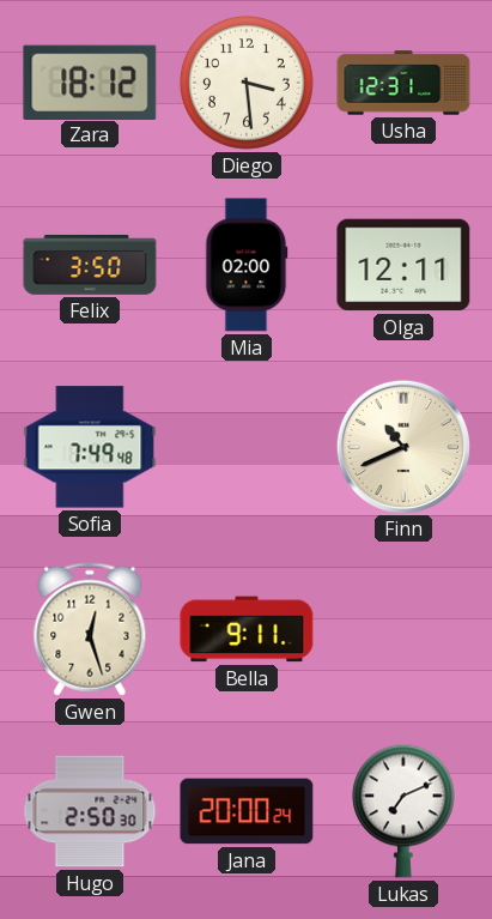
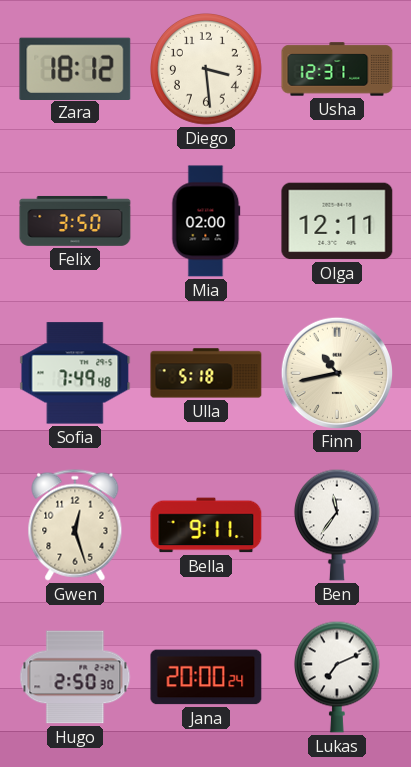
Ulla: none -> 5:18 (206, 373)
Finn: 10:41 -> 10:43 (336, 372)
Ben: none -> 11:36 (337, 525)
